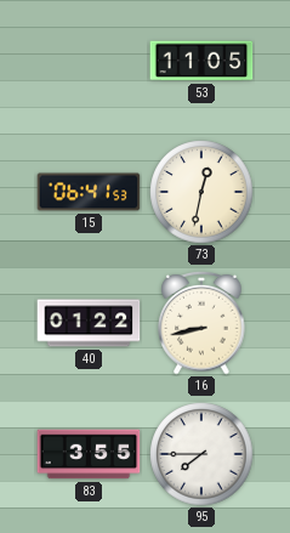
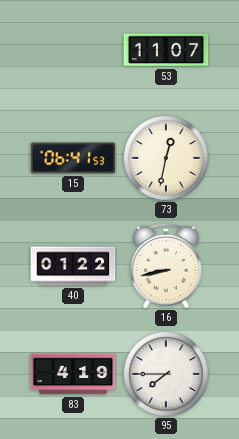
53: 11:05 -> 11:07 (166, 50)
83: 3:55 -> 4:19 (73, 374)
